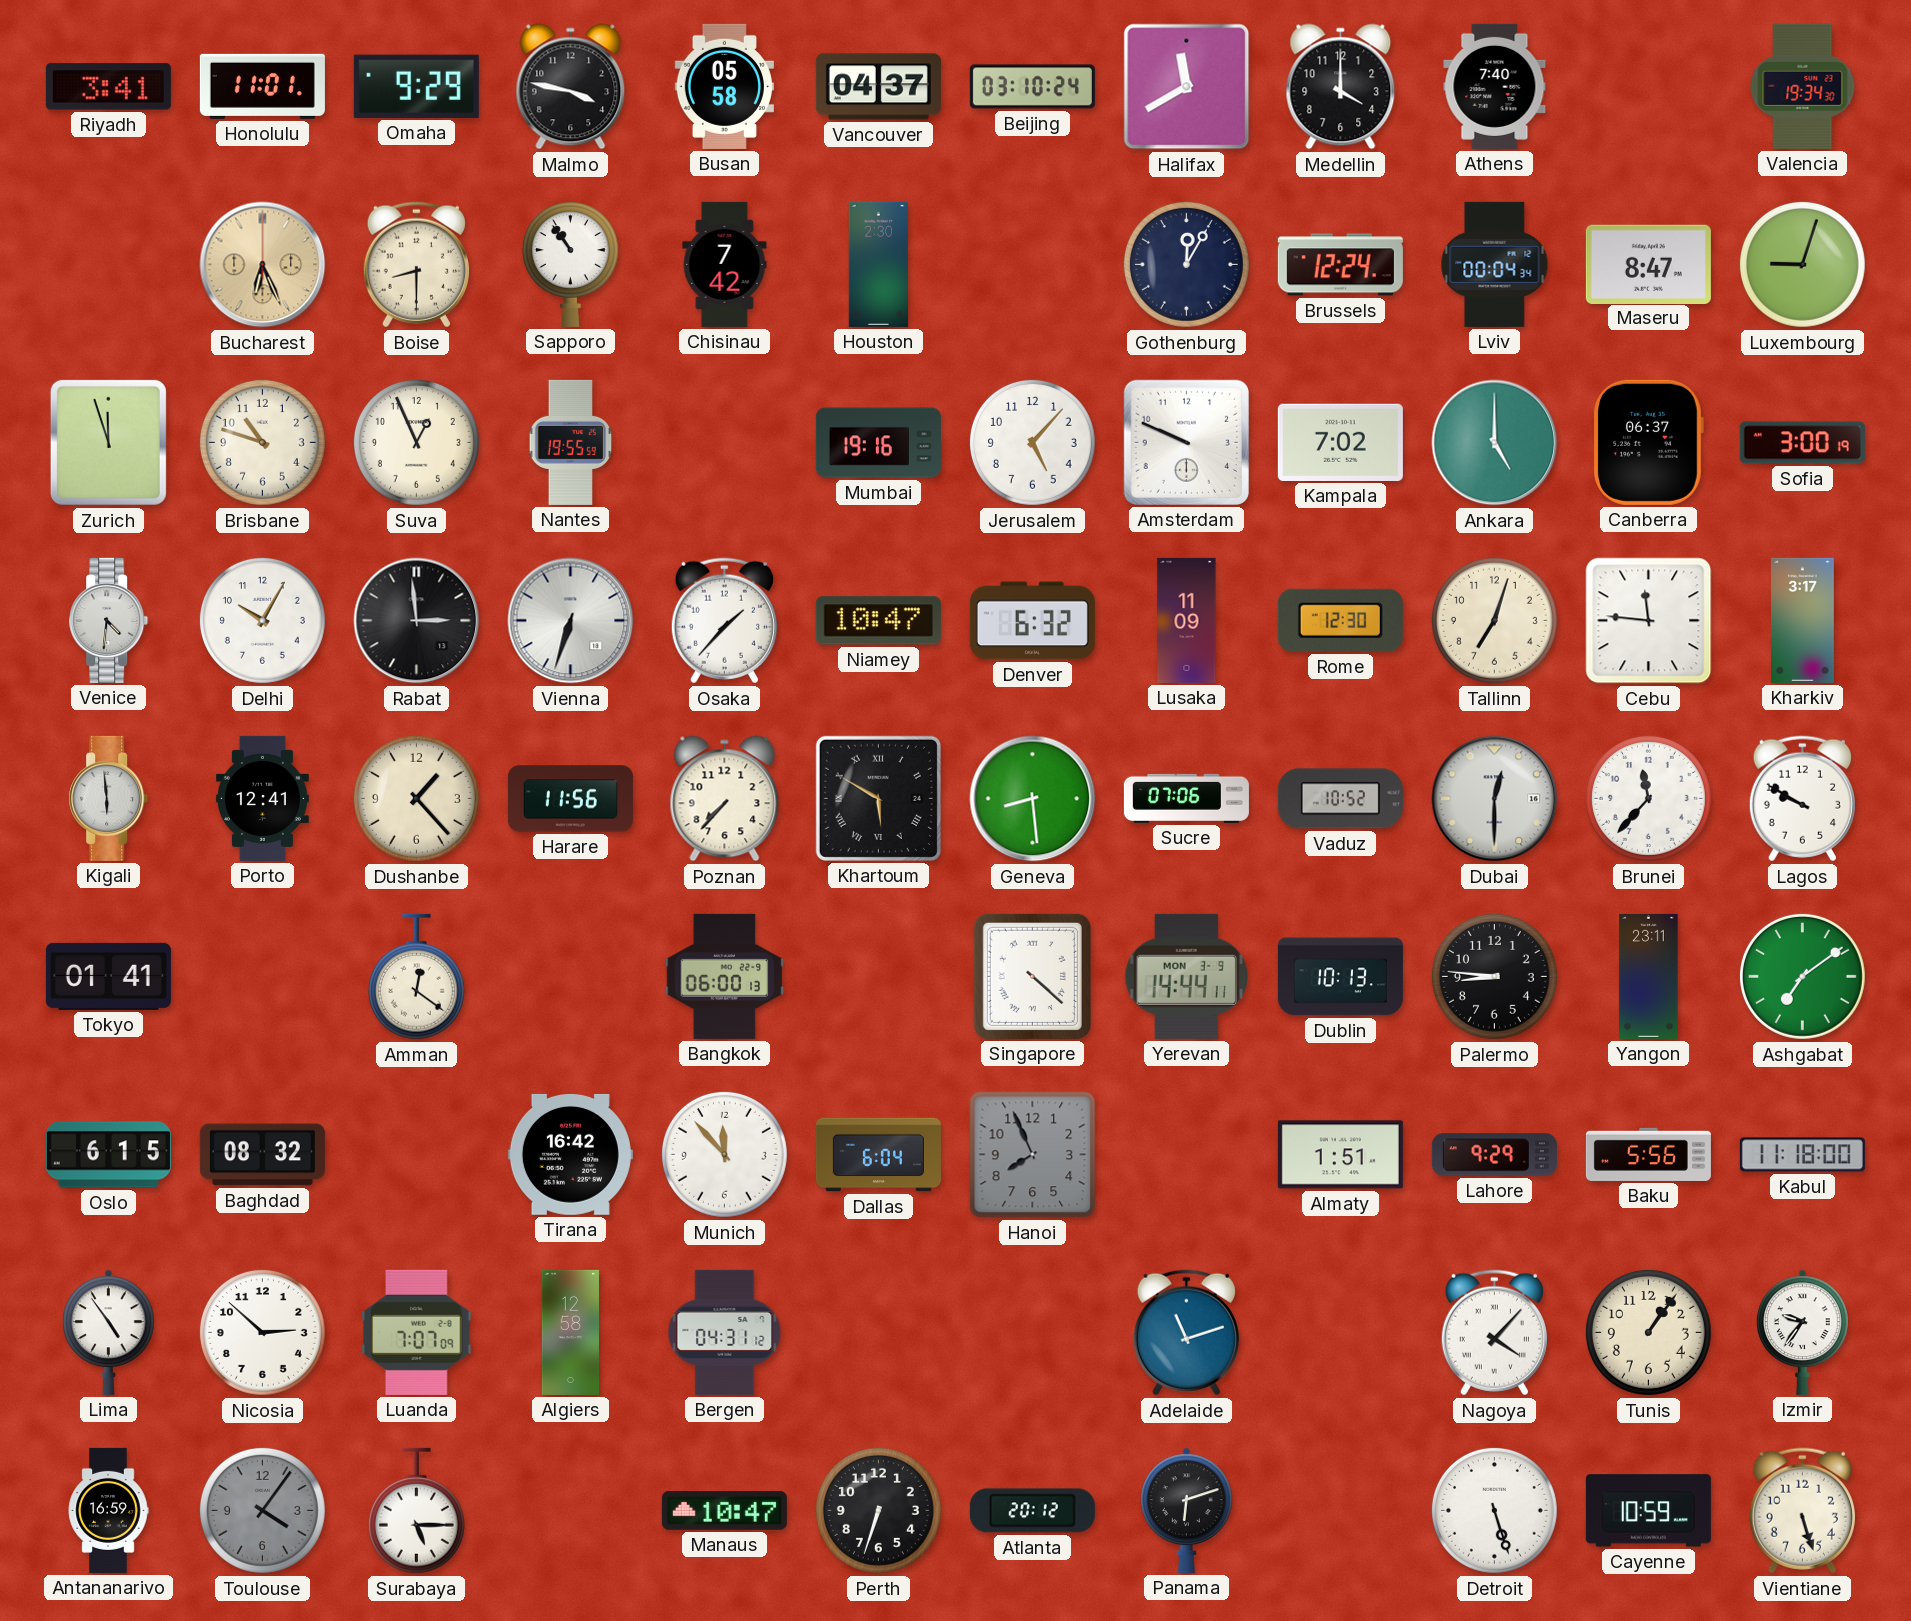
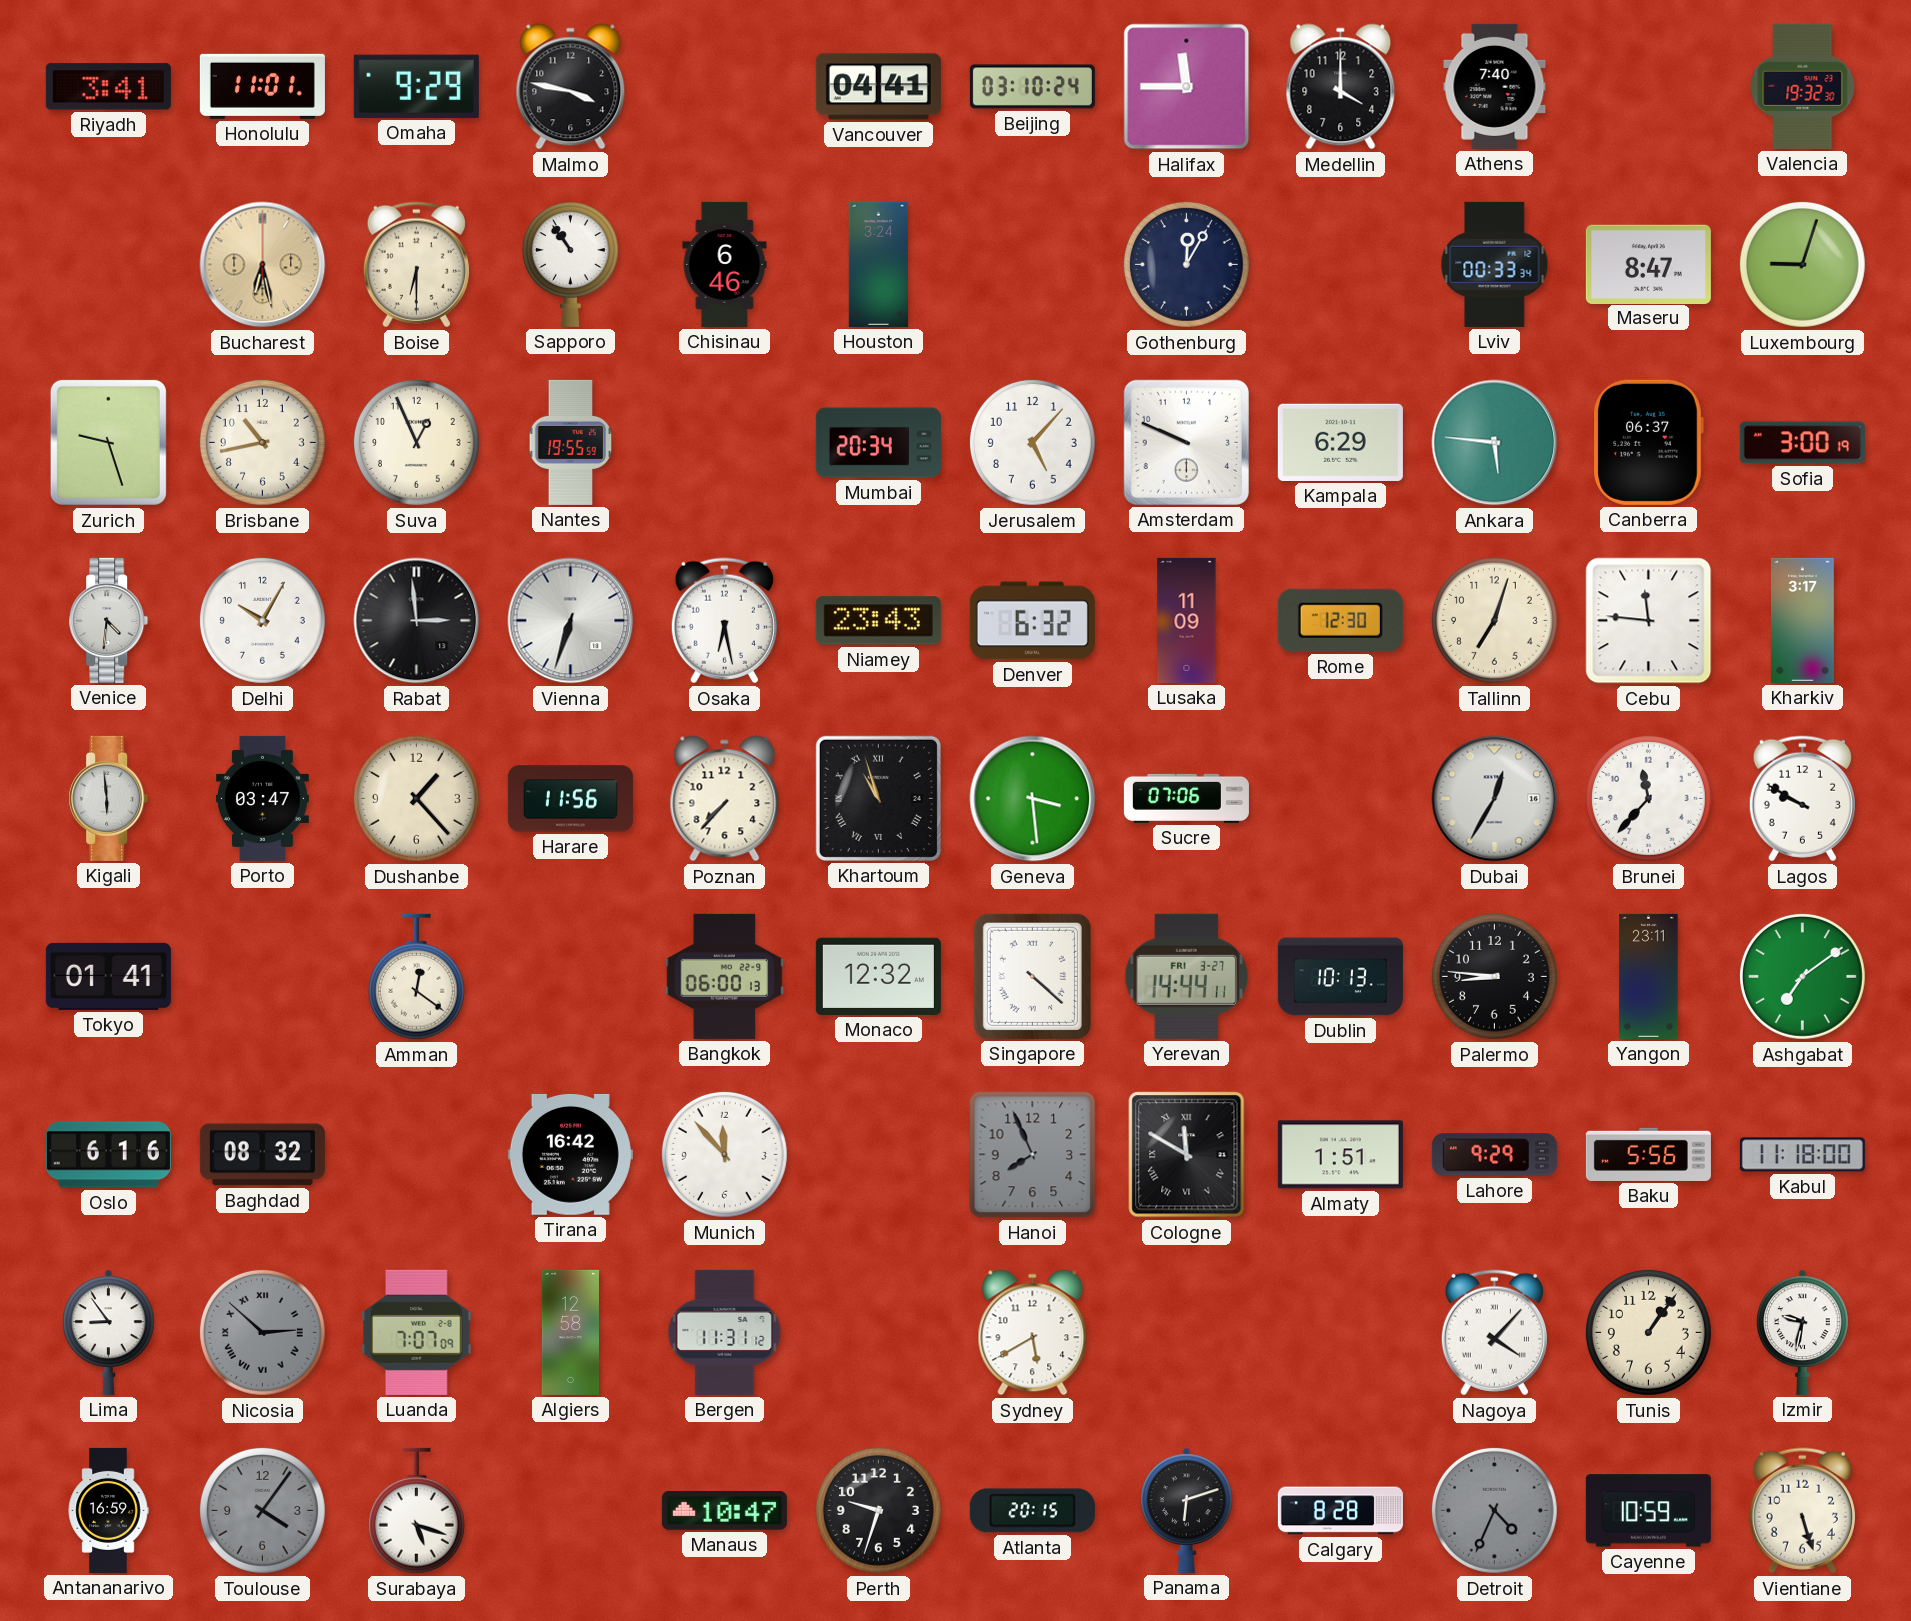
Busan: 05:58 -> none (724, 86)
Vancouver: 04:37 -> 04:41 (878, 87)
Halifax: 11:40 -> 11:45 (1187, 87)
Valencia: 19:34 -> 19:32 (1803, 86)
Bucharest: 6:26 -> 6:28 (263, 265)
Boise: 8:30 -> 6:30 (416, 265)
Chisinau: 7:42 -> 6:46 (725, 264)
Houston: 2:30 -> 3:24 (879, 264)
Brussels: 12:24 -> none (1340, 265)
Lviv: 00:04 -> 00:33 (1495, 264)
Zurich: 11:57 -> 9:27 (108, 442)
Brisbane: 10:48 -> 10:43 (262, 442)
Mumbai: 19:16 -> 20:34 (878, 443)
Kampala: 7:02 -> 6:29 (1340, 442)
Ankara: 5:00 -> 5:46 (1495, 443)
Osaka: 1:37 -> 6:28 (724, 621)
Niamey: 10:47 -> 23:43 (878, 621)
Porto: 12:41 -> 03:47 (262, 798)
Khartoum: 5:50 -> 10:57 (878, 798)
Geneva: 8:29 -> 3:29 (1033, 799)
Vaduz: 10:52 -> none (1340, 799)
Dubai: 12:30 -> 12:35 (1495, 799)
Monaco: none -> 12:32 (878, 976)
Yerevan date: MON 3-9 -> FRI 3-27 (1186, 976)
Oslo: 6:15 -> 6:16 (108, 1155)
Dallas: 6:04 -> none (878, 1155)
Cologne: none -> 11:50 (1187, 1155)
Lima: 4:54 -> 8:54 (109, 1332)
Nicosia dial: white -> grey (262, 1332)
Nicosia numerals: Arabic -> Roman (262, 1332)
Bergen: 04:31 -> 11:31 (725, 1332)
Sydney: none -> 5:40 (1033, 1333)
Adelaide: 11:12 -> none (1186, 1333)
Izmir: 9:36 -> 9:32 (1803, 1332)
Surabaya: 5:15 -> 5:18 (416, 1511)
Perth: 6:33 -> 9:33 (878, 1510)
Atlanta: 20:12 -> 20:15 (1032, 1511)
Calgary: none -> 8:28 (1340, 1511)
Detroit: 5:27 -> 4:34 (1494, 1510)
Detroit dial: white -> grey (1494, 1510)
